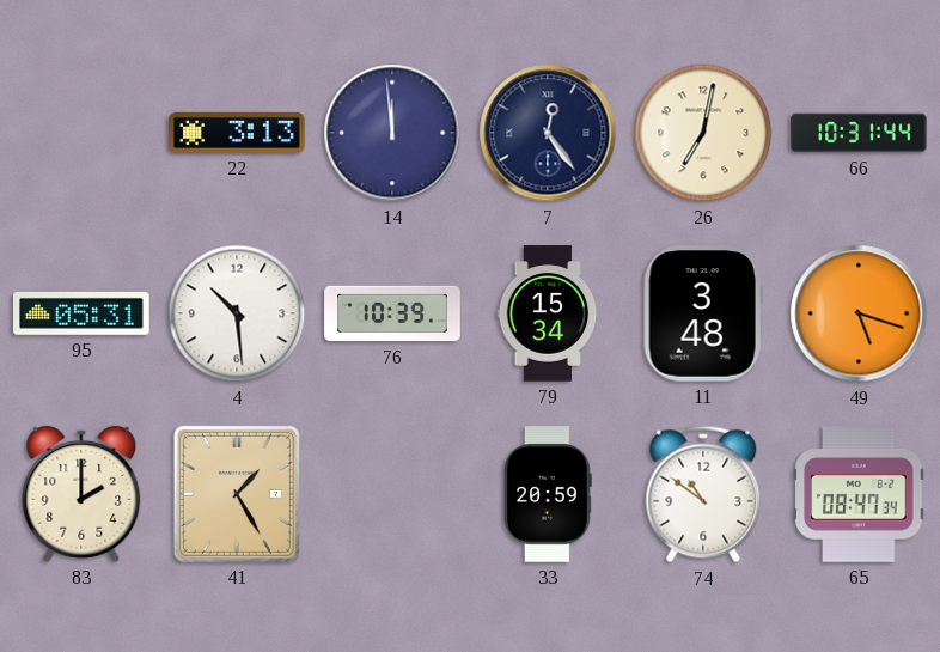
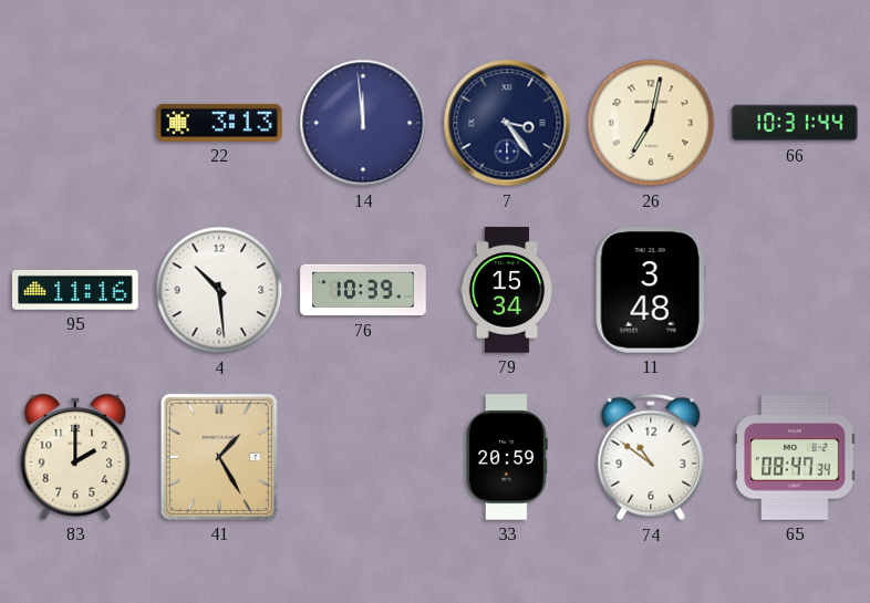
7: 12:24 -> 3:24 (507, 123)
95: 05:31 -> 11:16 (75, 290)
49: 5:18 -> none (859, 313)
